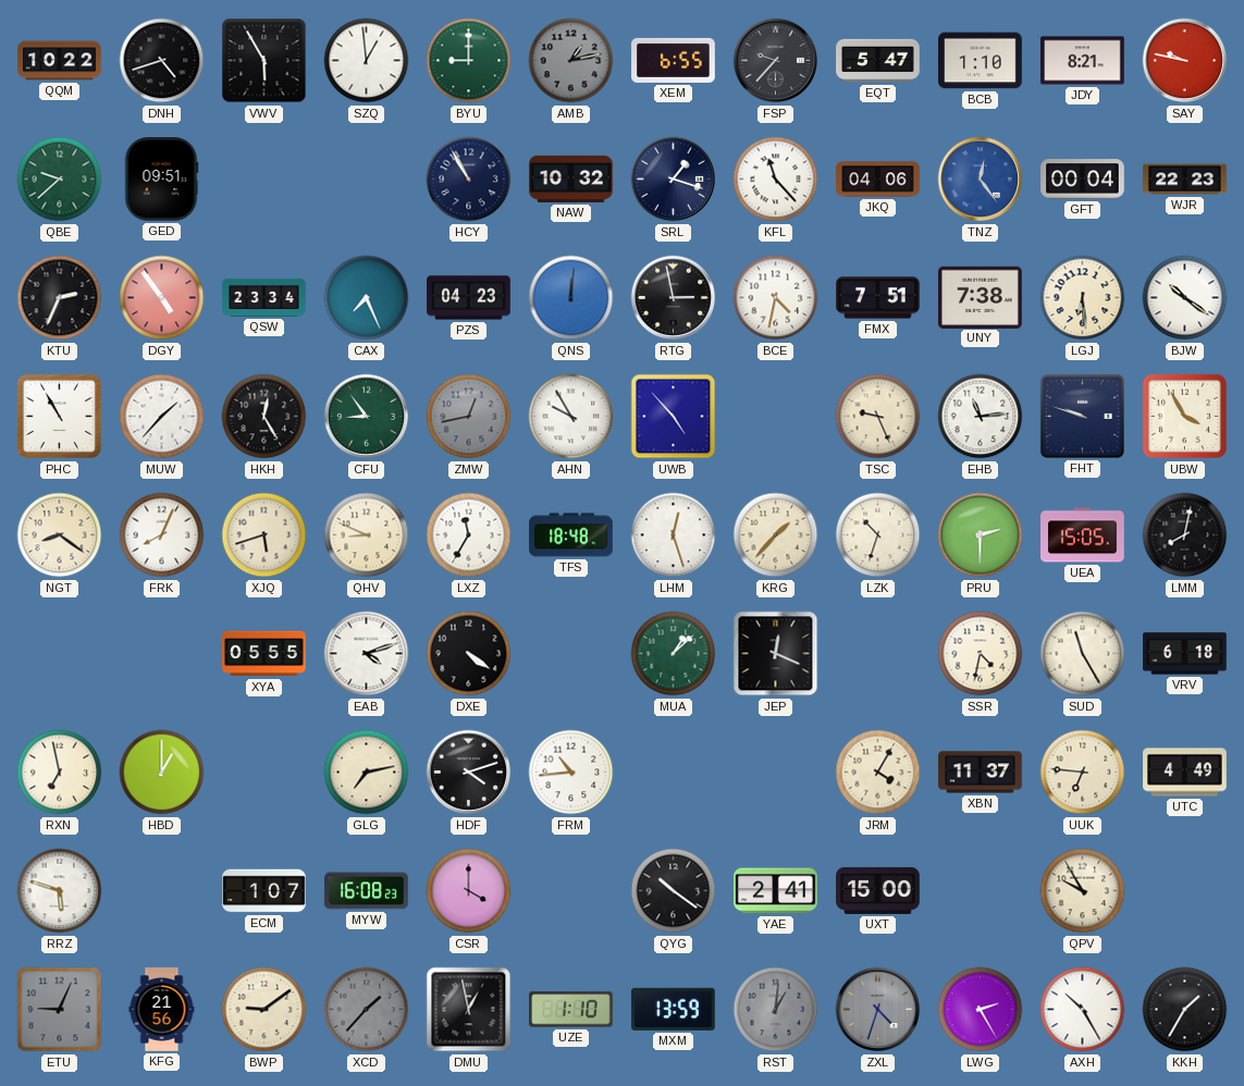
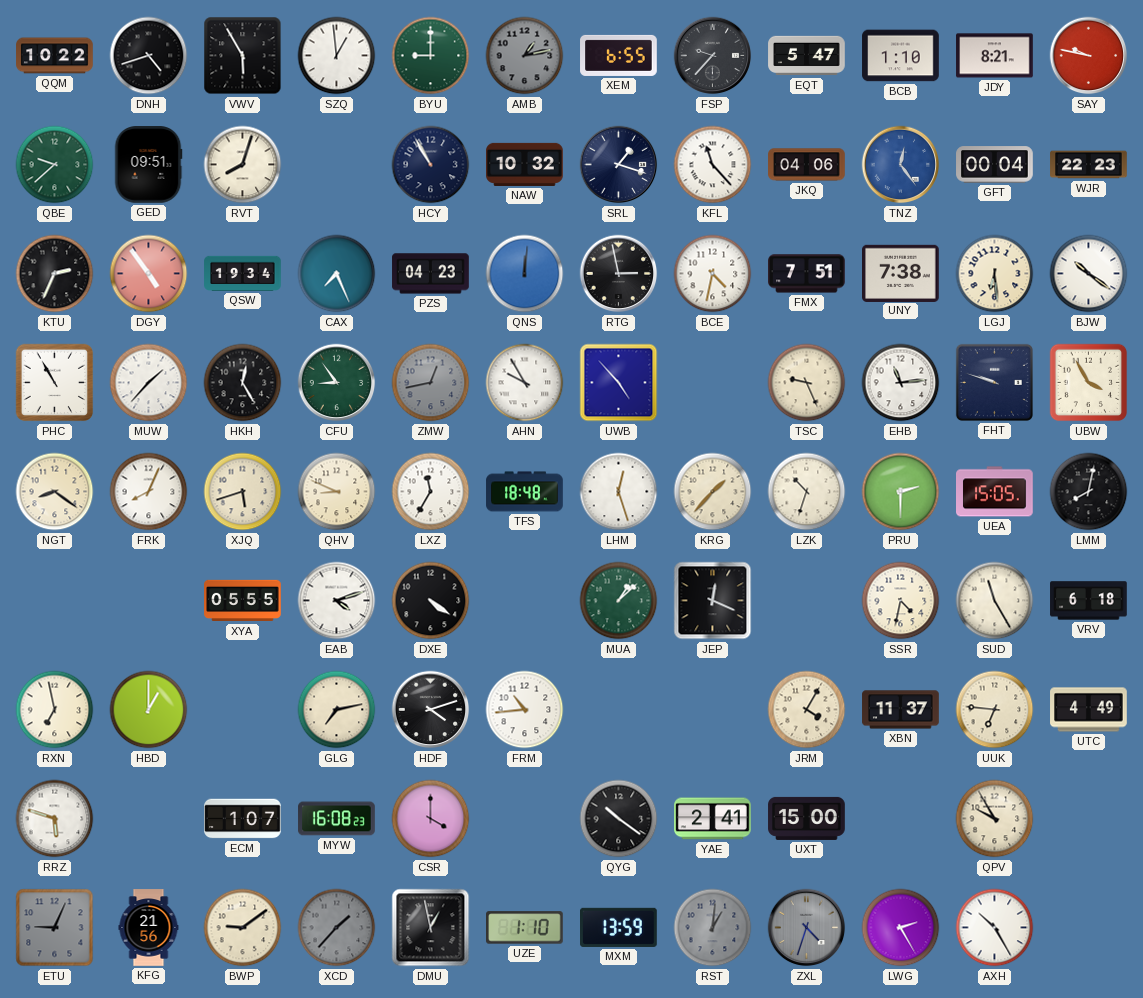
RVT: none -> 8:03 (243, 165)
QSW: 23:34 -> 19:34 (243, 273)
KKH: 1:35 -> none (1185, 1010)
